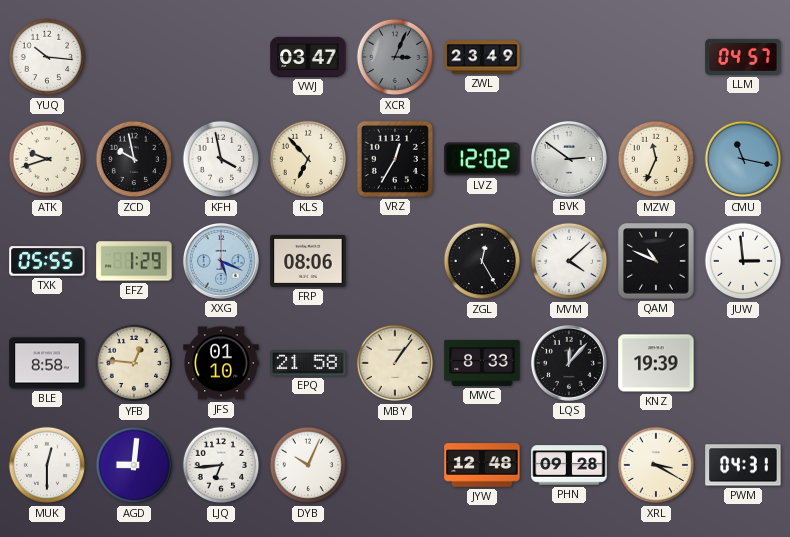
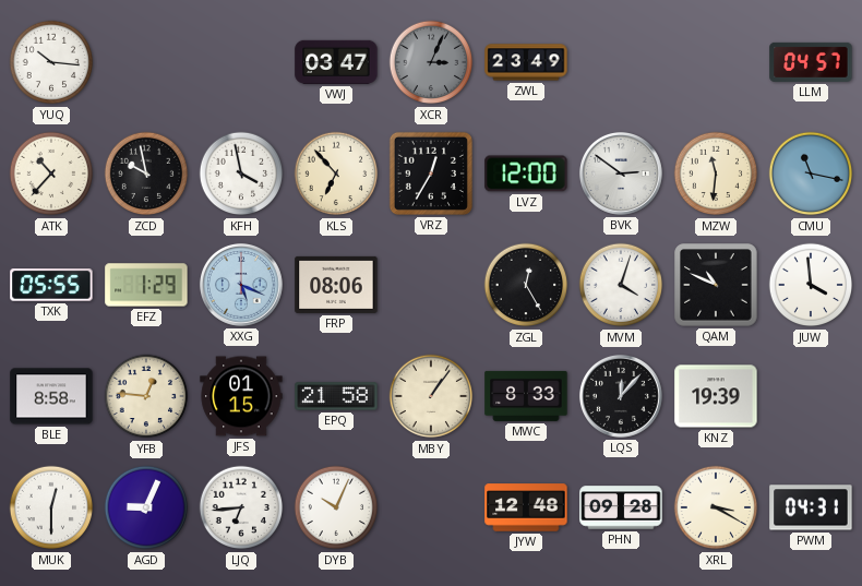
ATK: 9:42 -> 10:37 (51, 174)
LVZ: 12:02 -> 12:00 (526, 174)
MZW: 11:34 -> 11:31 (716, 174)
MVM: 4:08 -> 4:03 (621, 285)
JUW: 2:59 -> 3:59 (811, 285)
JFS: 01:10 -> 01:15 (241, 396)
AGD: 9:01 -> 9:04 (146, 507)
